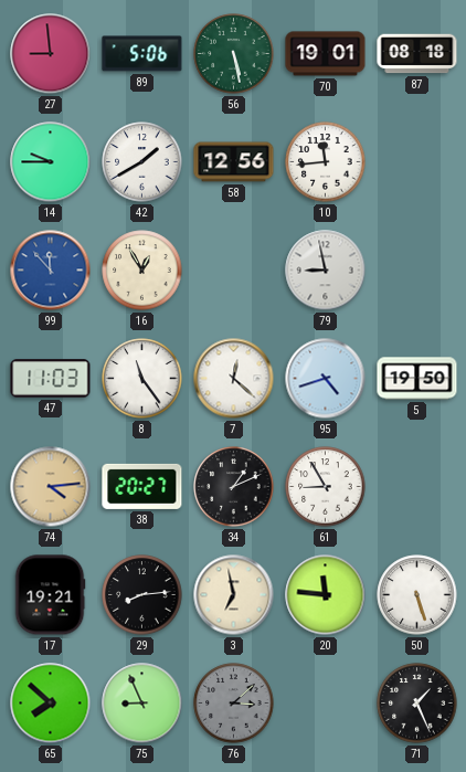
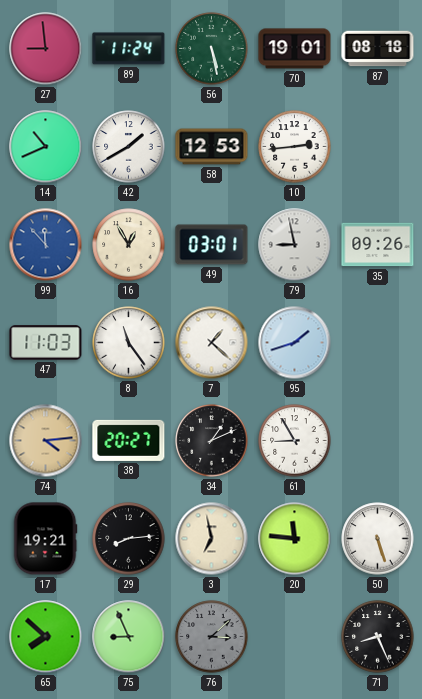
89: 5:06 -> 11:24 (129, 49)
14: 9:45 -> 10:41 (46, 147)
58: 12:56 -> 12:53 (212, 147)
10: 11:44 -> 2:44 (295, 147)
49: none -> 03:01 (212, 245)
35: none -> 09:26 (378, 245)
7: 12:22 -> 1:22 (212, 343)
95: 4:42 -> 1:42 (295, 343)
5: 19:50 -> none (417, 379)
71: 1:26 -> 8:26 (378, 637)
